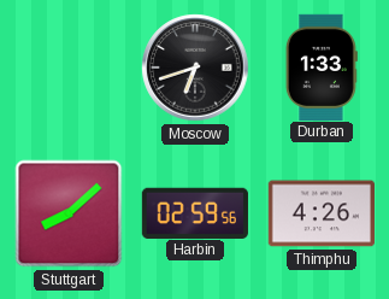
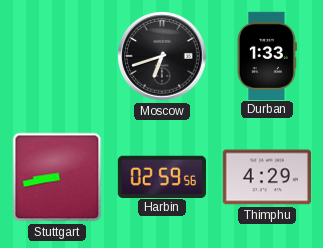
Stuttgart: 8:08 -> 8:43 (57, 177)
Thimphu: 4:26 -> 4:29 (266, 177)
